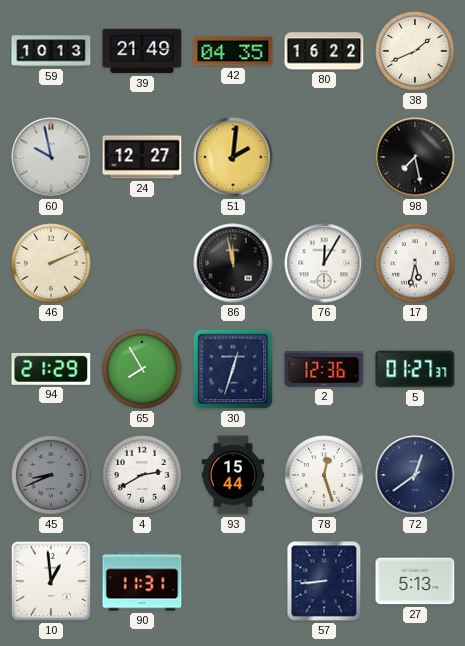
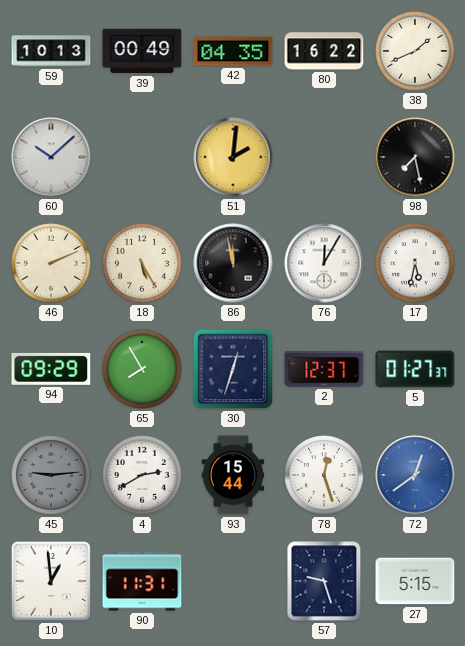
39: 21:49 -> 00:49 (142, 51)
60: 9:58 -> 10:08 (51, 157)
24: 12:27 -> none (142, 157)
18: none -> 5:25 (142, 263)
94: 21:29 -> 09:29 (51, 369)
2: 12:36 -> 12:37 (324, 369)
45: 8:41 -> 9:14 (51, 475)
72 dial: navy -> blue (415, 475)
57: 8:44 -> 9:27 (324, 581)
27: 5:13 -> 5:15 (415, 581)
